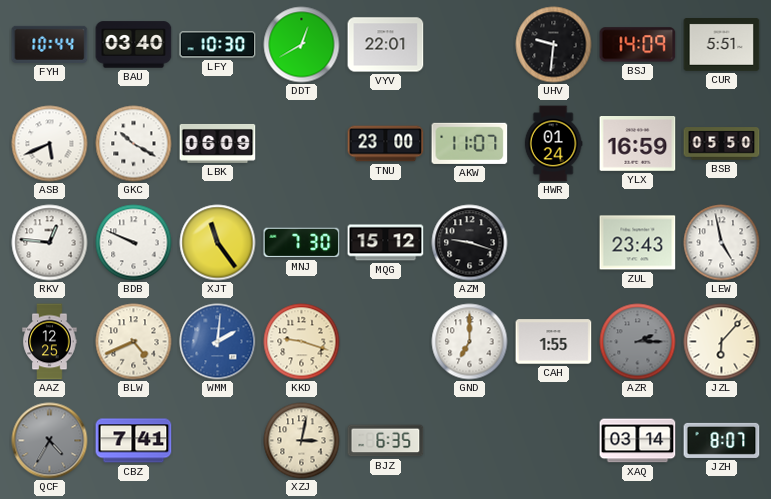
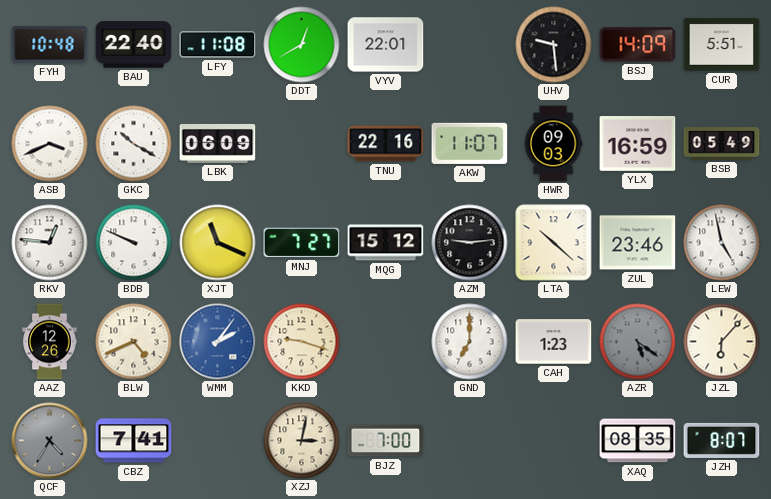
FYH: 10:44 -> 10:48 (50, 44)
BAU: 03:40 -> 22:40 (134, 45)
LFY: 10:30 -> 11:08 (218, 45)
UHV: 9:31 -> 9:29 (554, 45)
ASB: 5:41 -> 3:41 (50, 144)
TNU: 23:00 -> 22:16 (386, 144)
HWR: 01:24 -> 09:03 (553, 144)
BSB: 05:50 -> 05:49 (722, 144)
XJT: 11:24 -> 11:19 (218, 243)
MNJ: 7:30 -> 7:27 (302, 243)
AZM: 9:18 -> 9:14 (470, 243)
LTA: none -> 10:22 (554, 243)
ZUL: 23:43 -> 23:46 (638, 243)
AAZ: 12:25 -> 12:26 (50, 342)
WMM: 2:01 -> 2:06 (218, 342)
CAH: 1:55 -> 1:23 (554, 342)
AZR: 2:15 -> 5:21 (638, 342)
BJZ: 6:35 -> 7:00 (386, 441)
XAQ: 03:14 -> 08:35 (638, 441)
